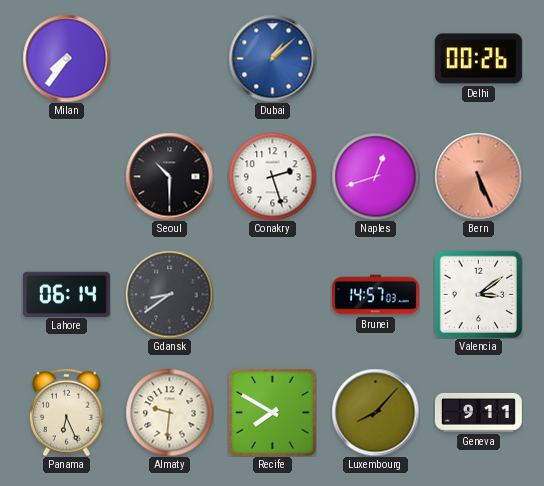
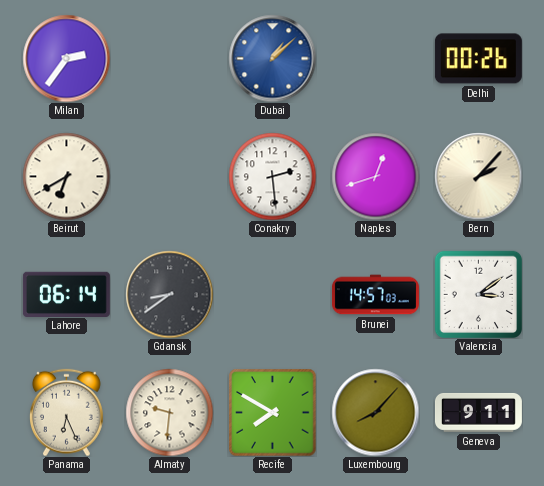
Milan: 7:36 -> 2:36 (66, 58)
Beirut: none -> 6:40 (66, 176)
Seoul: 10:30 -> none (169, 176)
Conakry: 2:27 -> 2:29 (272, 176)
Bern: 5:26 -> 2:07 (478, 176)
Bern dial: salmon -> cream (478, 176)
